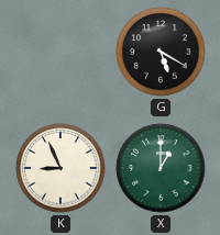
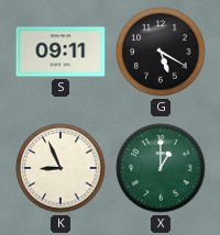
S: none -> 09:11 (61, 52)
